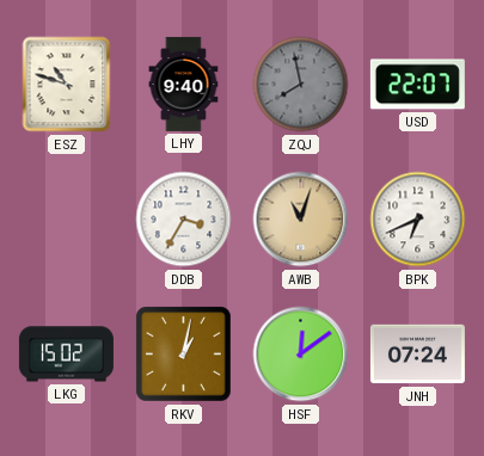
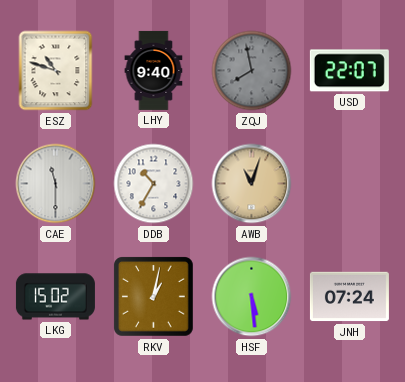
CAE: none -> 11:30 (56, 184)
DDB: 3:35 -> 10:35 (154, 184)
BPK: 6:41 -> none (418, 220)
HSF: 12:09 -> 5:29 (252, 297)
